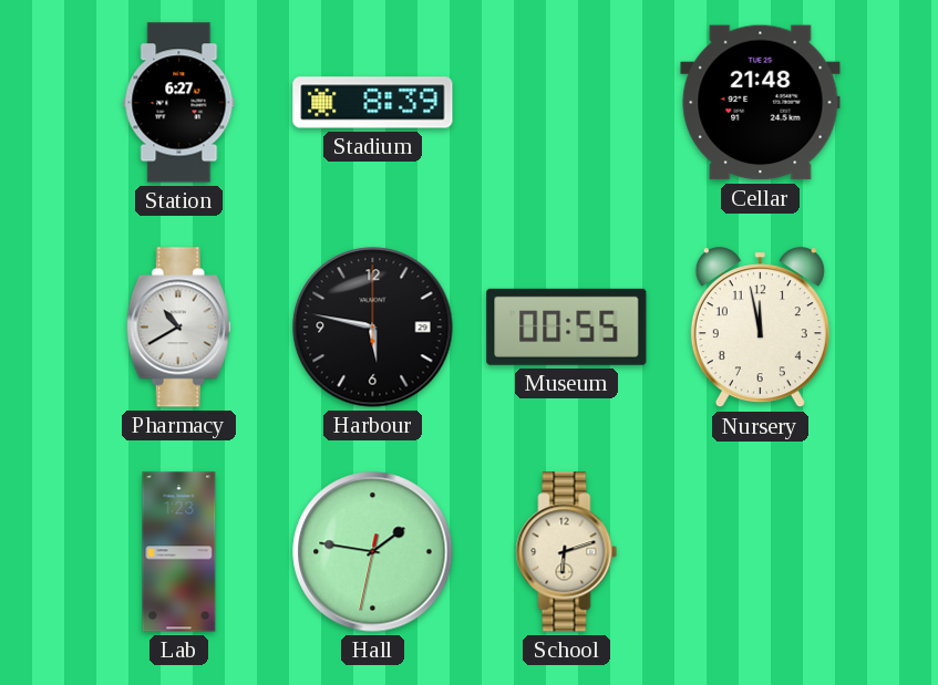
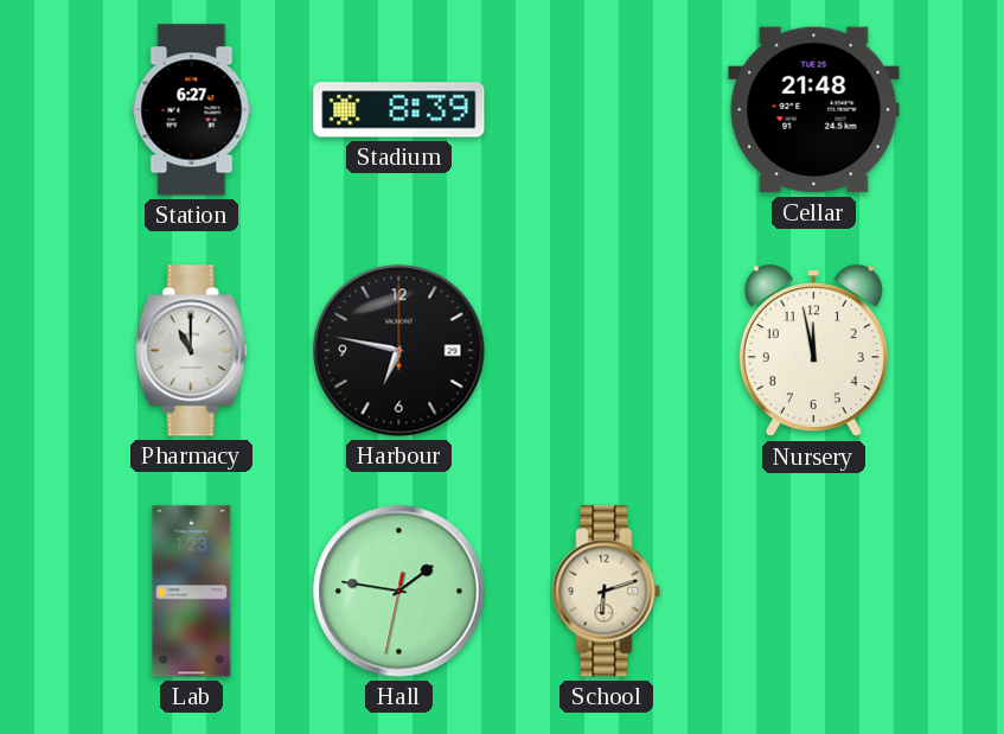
Pharmacy: 10:40 -> 11:00 (191, 351)
Harbour: 5:47 -> 6:47 (399, 351)
Museum: 00:55 -> none (567, 326)
